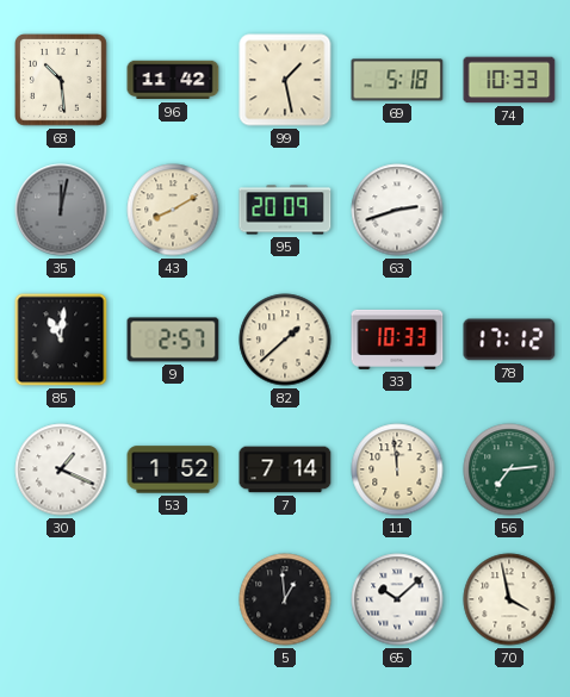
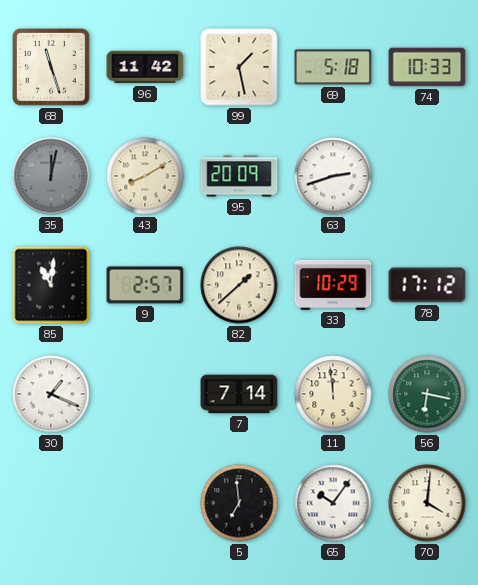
68: 10:29 -> 11:27 (52, 68)
33: 10:33 -> 10:29 (333, 285)
53: 1:52 -> none (173, 469)
56: 7:14 -> 6:17 (427, 394)
5: 12:59 -> 6:59 (239, 503)
65: 10:08 -> 10:06 (333, 503)
70: 3:58 -> 4:01 (427, 503)
